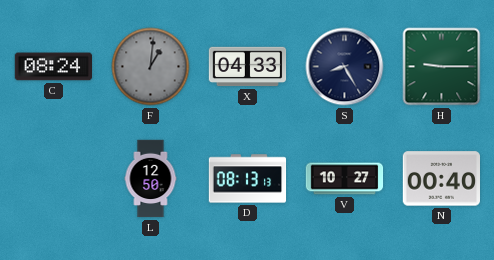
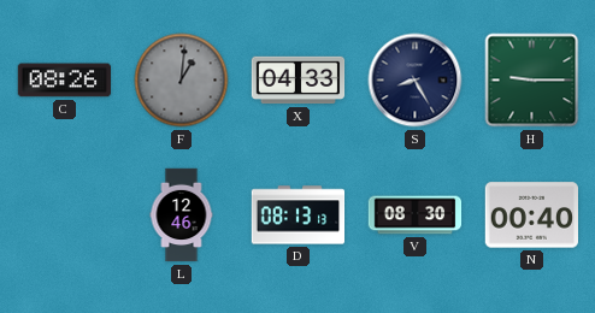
C: 08:24 -> 08:26 (65, 81)
L: 12:50 -> 12:46 (182, 215)
V: 10:27 -> 08:30 (416, 215)
